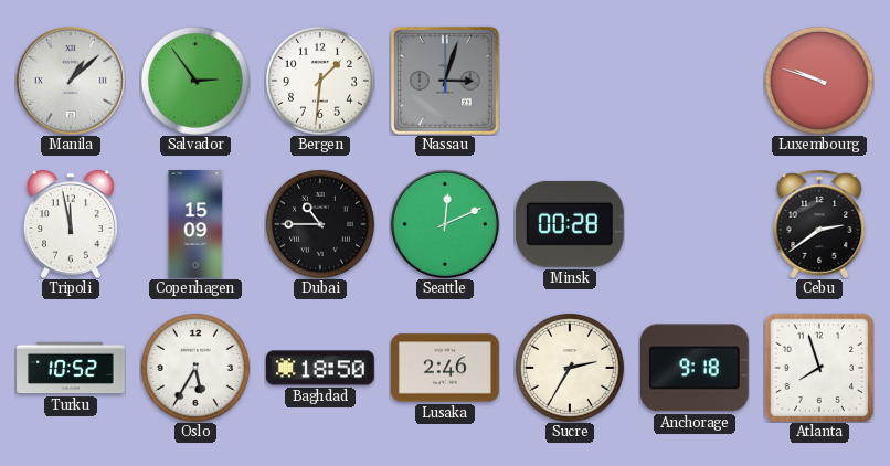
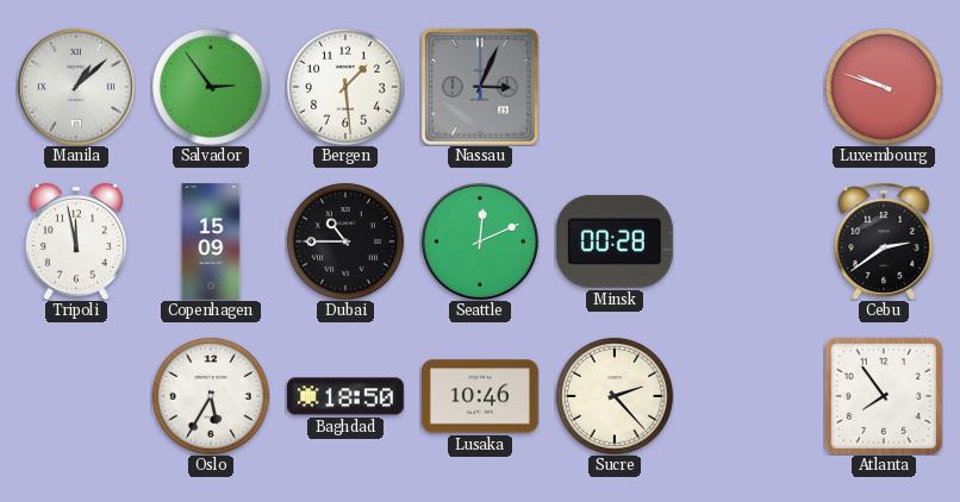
Bergen: 1:31 -> 1:29 (345, 87)
Nassau: 3:03 -> 3:04 (480, 87)
Turku: 10:52 -> none (72, 368)
Lusaka: 2:46 -> 10:46 (481, 396)
Sucre: 2:35 -> 2:23 (615, 396)
Anchorage: 9:18 -> none (695, 368)
Atlanta: 7:57 -> 7:54 (884, 396)
